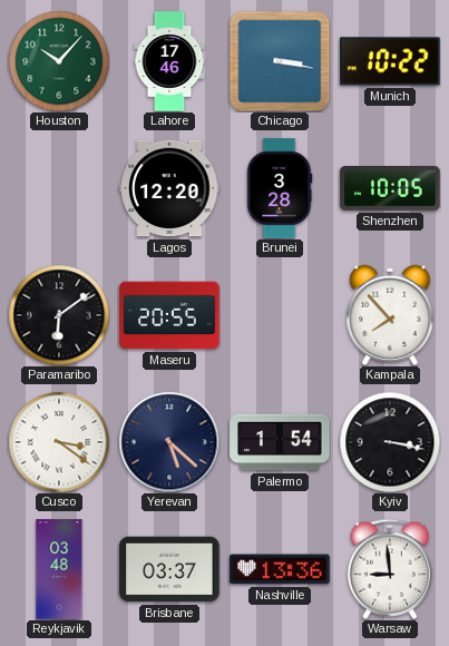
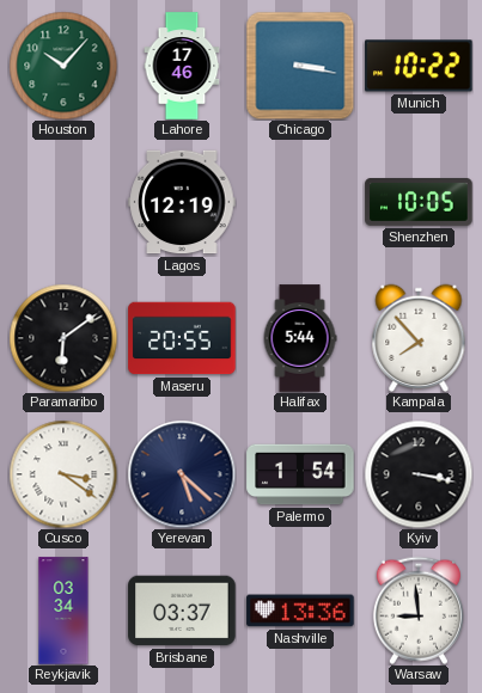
Lagos: 12:20 -> 12:19 (182, 202)
Brunei: 3:28 -> none (280, 188)
Halifax: none -> 5:44 (300, 338)
Reykjavik: 03:48 -> 03:34 (63, 611)
